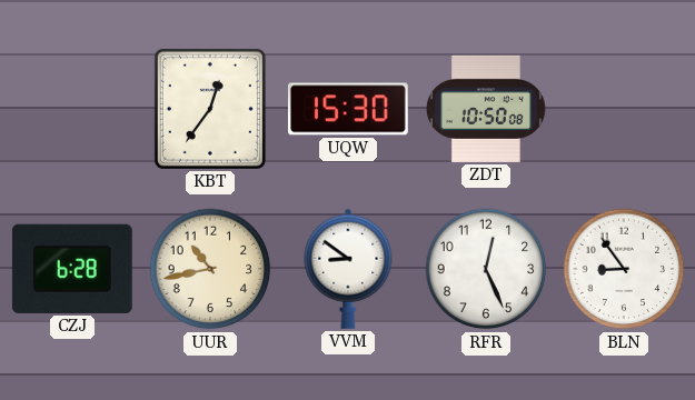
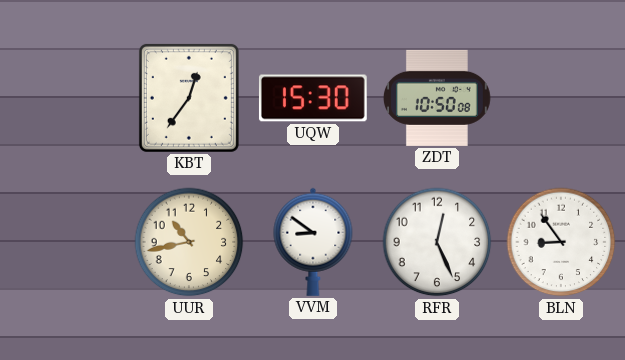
CZJ: 6:28 -> none (72, 269)
